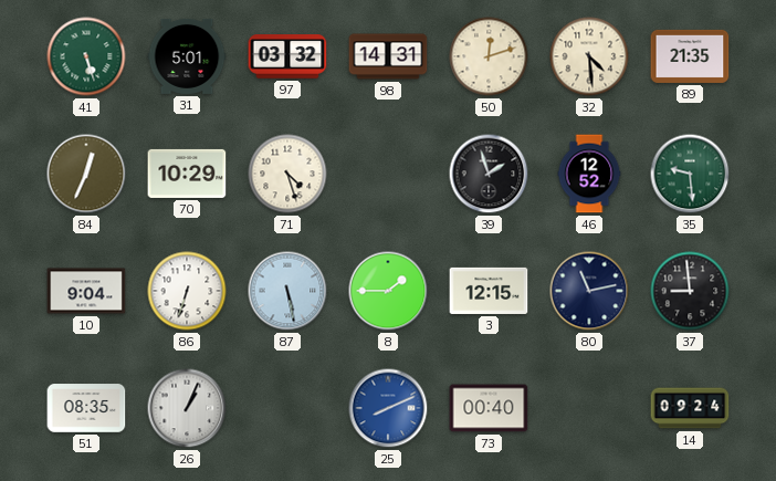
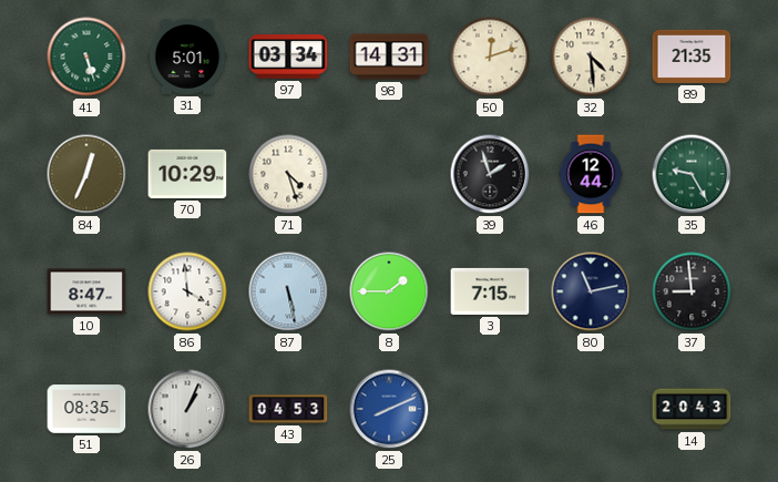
97: 03:32 -> 03:34 (288, 57)
46: 12:52 -> 12:44 (591, 174)
35: 9:29 -> 9:25 (692, 174)
10: 9:04 -> 8:47 (86, 291)
86: 6:33 -> 3:59 (187, 291)
3: 12:15 -> 7:15 (490, 291)
43: none -> 04:53 (288, 409)
73: 00:40 -> none (489, 408)
14: 09:24 -> 20:43 (692, 409)
